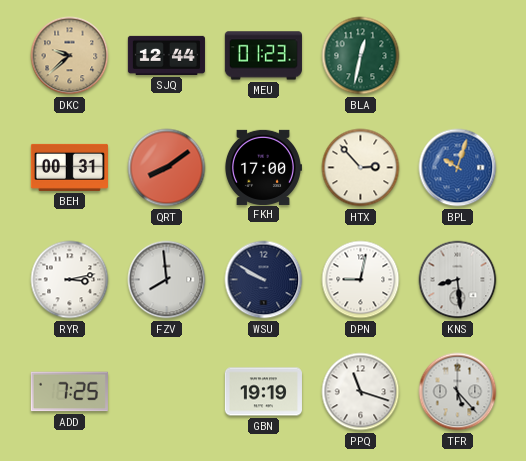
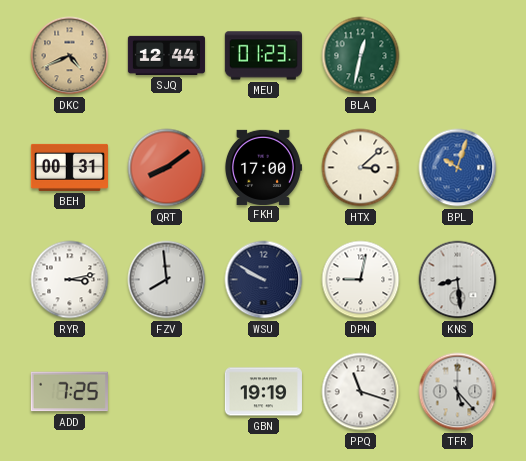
DKC: 9:38 -> 4:41 (70, 56)
HTX: 2:53 -> 3:08 (361, 168)
